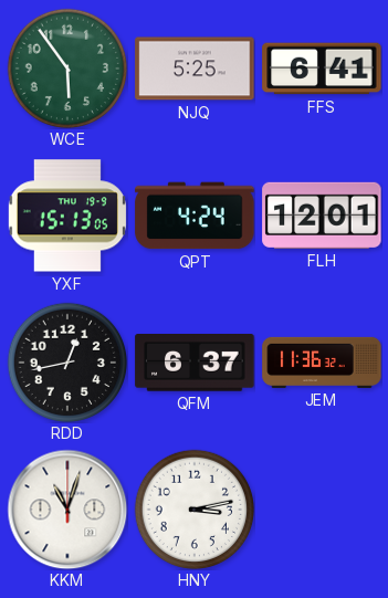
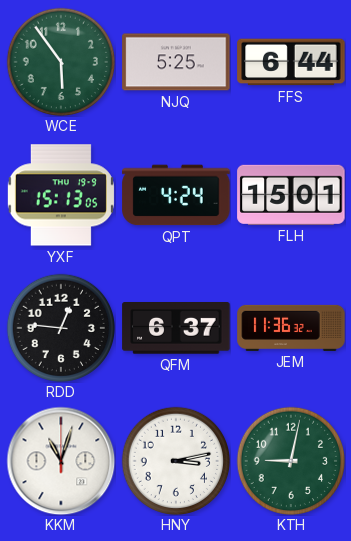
FFS: 6:41 -> 6:44 (291, 62)
FLH: 12:01 -> 15:01 (291, 195)
RDD: 12:43 -> 12:46 (60, 327)
KTH: none -> 9:02 (290, 460)
